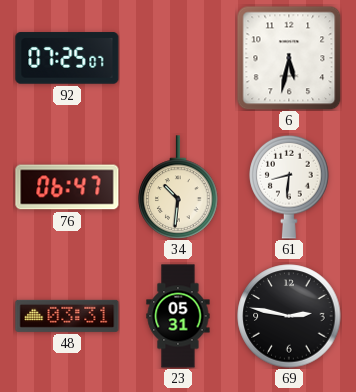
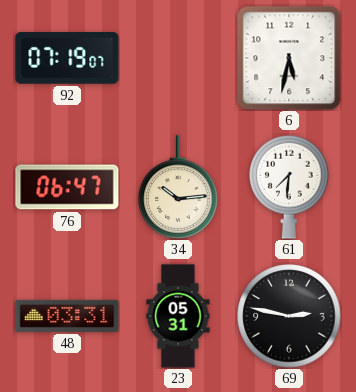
92: 07:25 -> 07:19 (67, 58)
34: 10:31 -> 10:14 (178, 187)
61: 8:31 -> 7:31 (289, 187)
